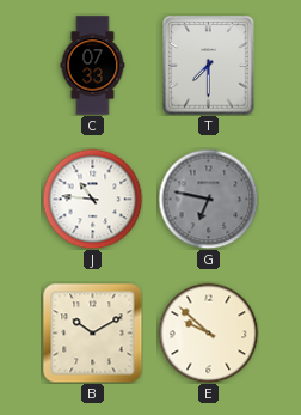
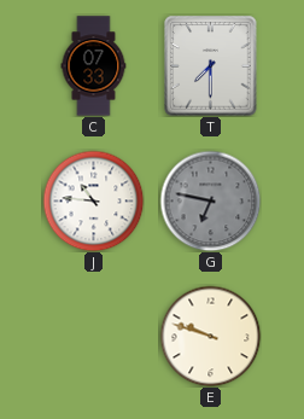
B: 10:10 -> none (92, 332)
E: 9:52 -> 9:48 (210, 336)
